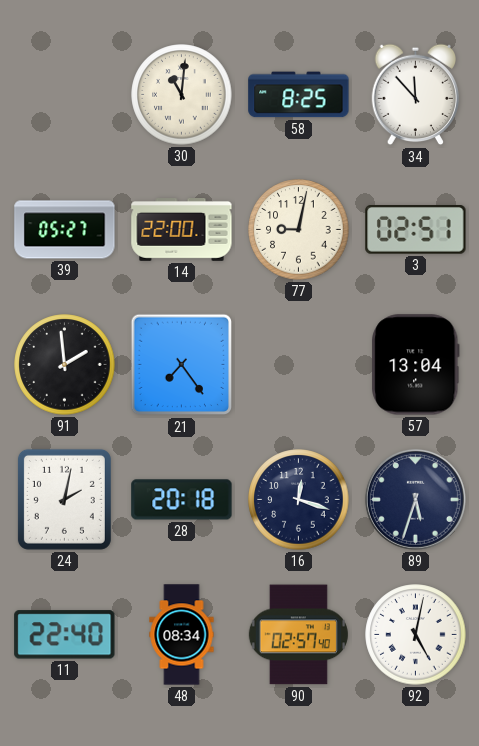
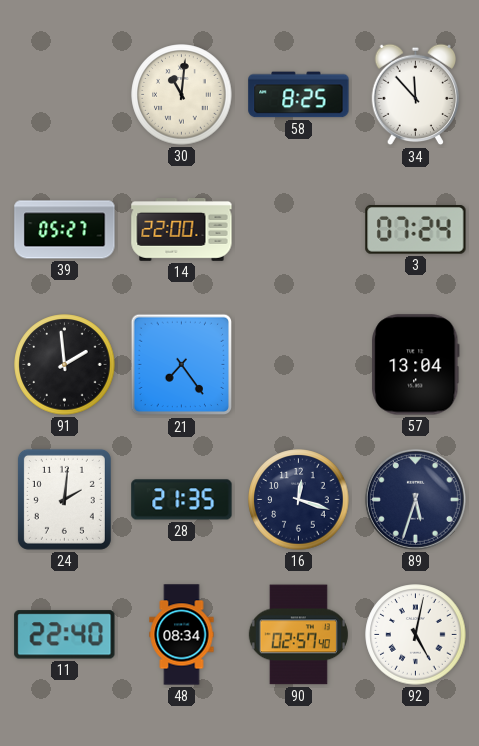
77: 9:02 -> none (299, 230)
3: 02:51 -> 07:24 (416, 230)
24: 2:02 -> 2:01 (64, 499)
28: 20:18 -> 21:35 (182, 500)
